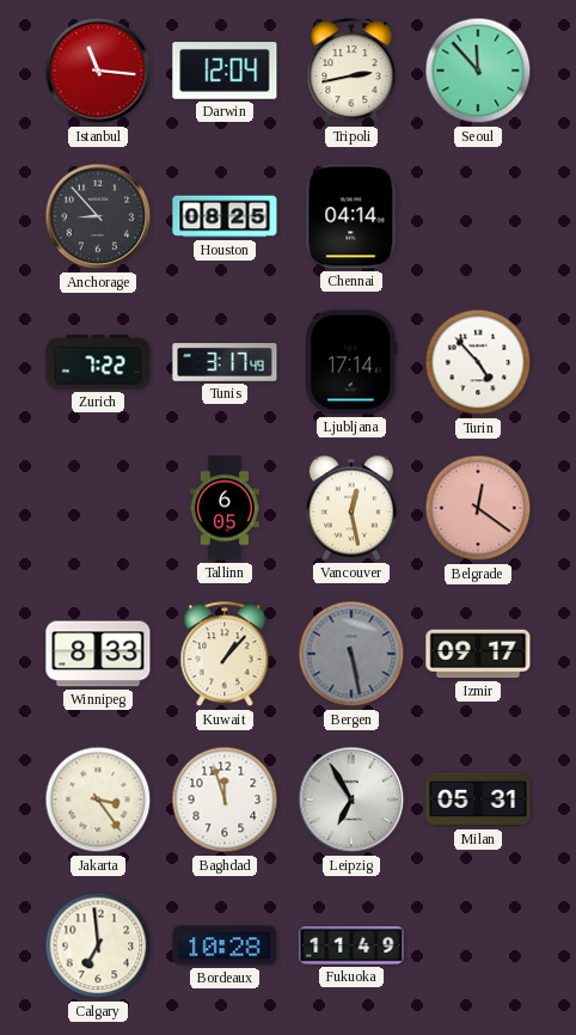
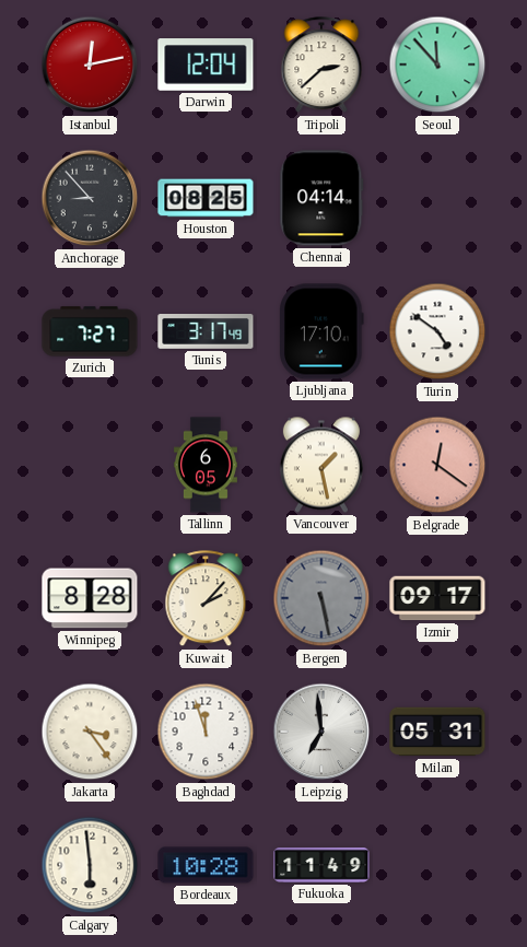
Istanbul: 11:16 -> 12:13 (90, 65)
Tripoli: 2:43 -> 2:38 (321, 66)
Zurich: 7:22 -> 7:27 (90, 331)
Ljubljana: 17:14 -> 17:10 (323, 331)
Turin: 4:53 -> 4:51 (437, 331)
Vancouver: 12:28 -> 1:28 (321, 465)
Winnipeg: 8:33 -> 8:28 (90, 598)
Kuwait: 1:07 -> 2:07 (206, 599)
Leipzig: 6:55 -> 6:59 (321, 732)
Calgary: 6:59 -> 5:59 (90, 865)
